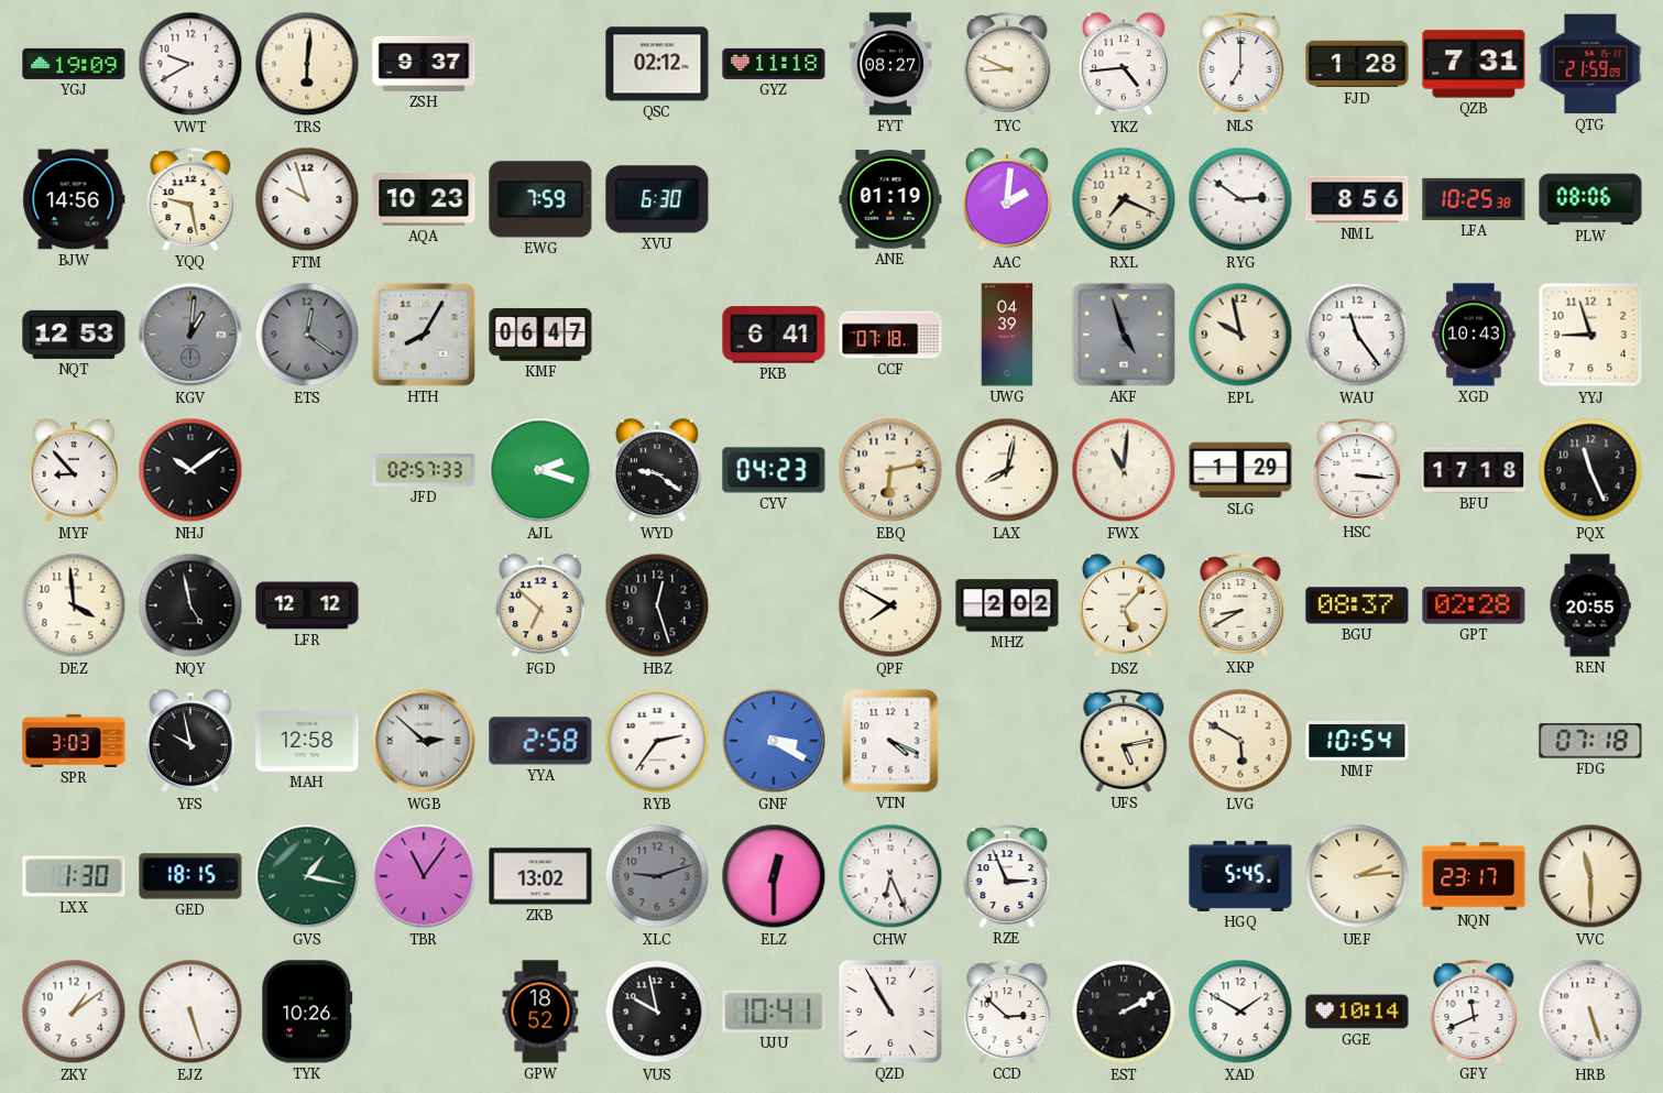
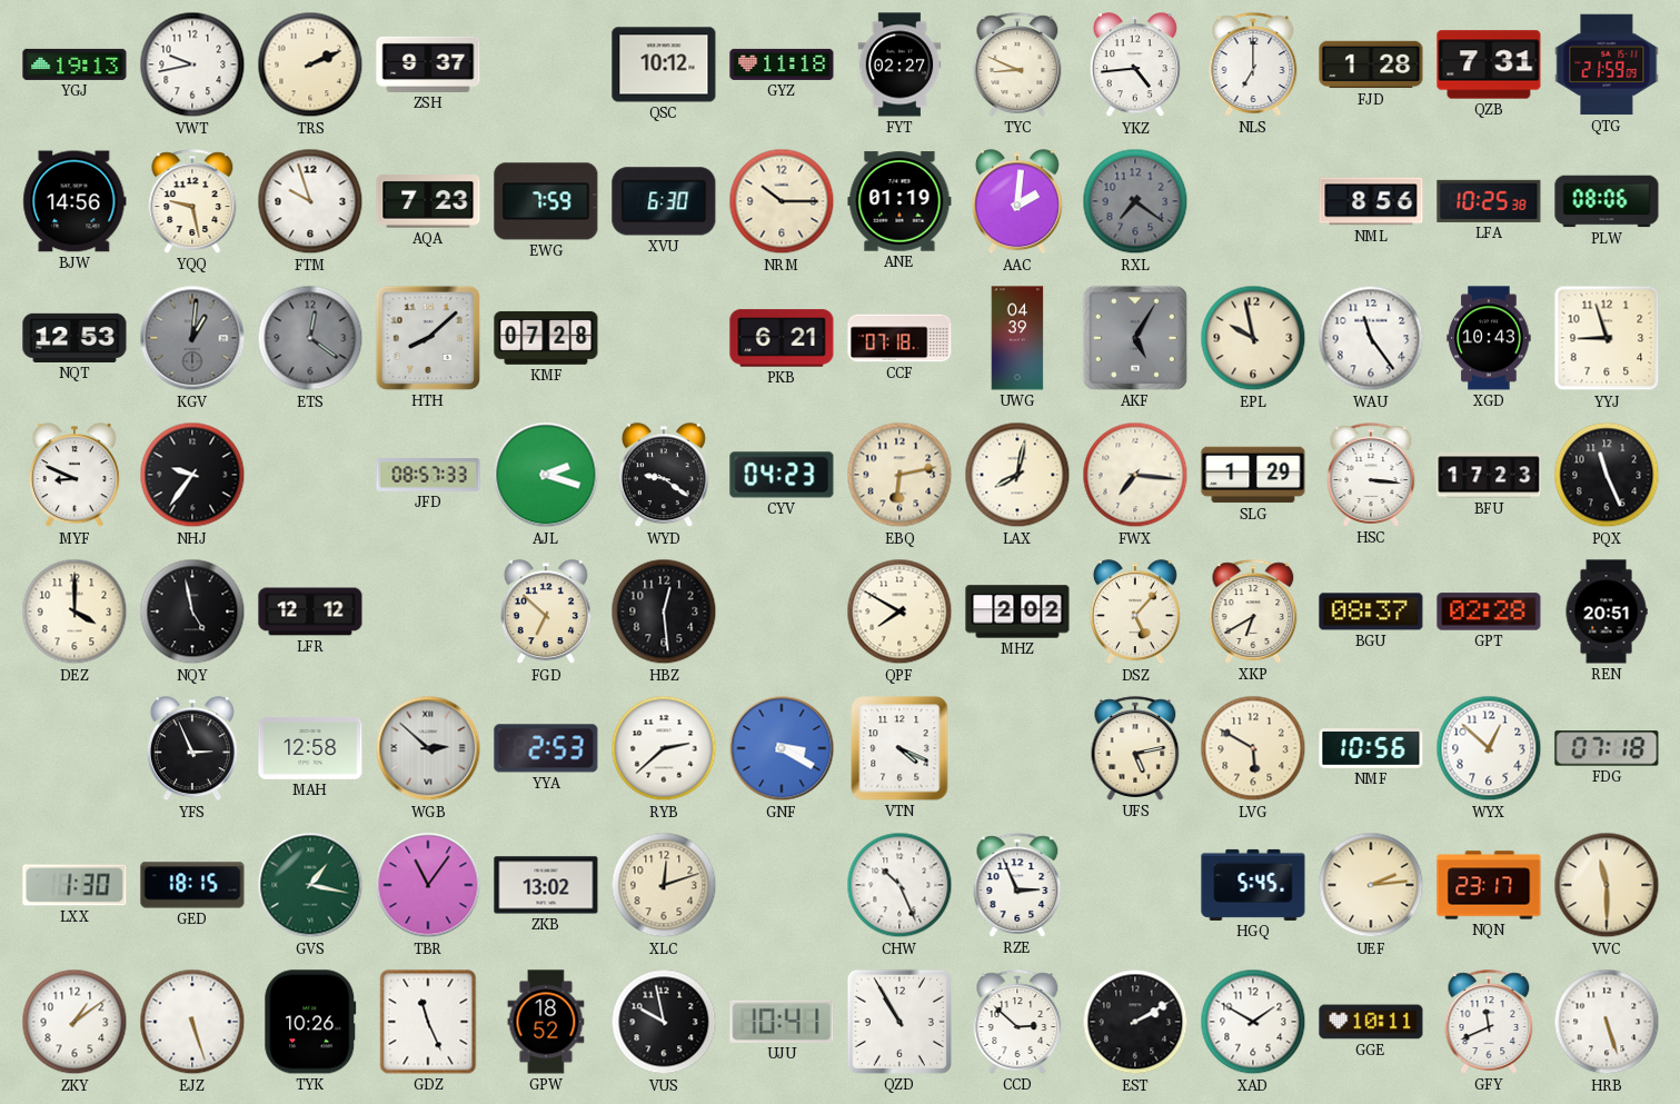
YGJ: 19:09 -> 19:13 (74, 64)
VWT: 9:40 -> 9:43 (192, 64)
TRS: 6:01 -> 2:11 (310, 64)
QSC: 02:12 -> 10:12 (664, 64)
FYT: 08:27 -> 02:27 (899, 64)
AQA: 10:23 -> 7:23 (428, 201)
NRM: none -> 10:15 (782, 201)
RXL: 7:19 -> 7:21 (1135, 201)
RXL dial: cream -> grey (1135, 201)
RYG: 2:51 -> none (1240, 199)
HTH: 8:05 -> 8:08 (428, 338)
KMF: 06:47 -> 07:28 (546, 338)
PKB: 6:41 -> 6:21 (782, 338)
AKF: 4:57 -> 5:05 (1135, 338)
MYF: 8:53 -> 8:49 (74, 476)
NHJ: 10:09 -> 9:36 (192, 475)
JFD: 02:57 -> 08:57 (428, 475)
FWX: 11:01 -> 7:16 (1135, 475)
BFU: 17:18 -> 17:23 (1489, 475)
DEZ: 3:59 -> 4:00 (74, 611)
HBZ: 12:27 -> 12:29 (664, 611)
XKP: 8:40 -> 6:40 (1253, 611)
REN: 20:55 -> 20:51 (1607, 611)
SPR: 3:03 -> none (74, 741)
YFS: 9:58 -> 2:56 (192, 749)
YYA: 2:58 -> 2:53 (546, 748)
RYB: 2:36 -> 2:38 (664, 748)
NMF: 10:54 -> 10:56 (1371, 749)
WYX: none -> 12:52 (1489, 748)
XLC: 9:12 -> 12:12 (664, 885)
XLC dial: grey -> cream (664, 885)
ELZ: 12:30 -> none (774, 876)
CHW: 6:26 -> 10:26 (899, 885)
GDZ: none -> 11:26 (428, 1022)
GGE: 10:14 -> 10:11 (1371, 1022)
